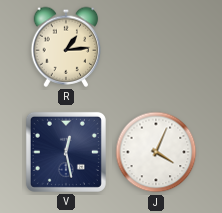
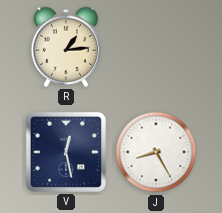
J: 4:04 -> 8:25 (156, 152)
